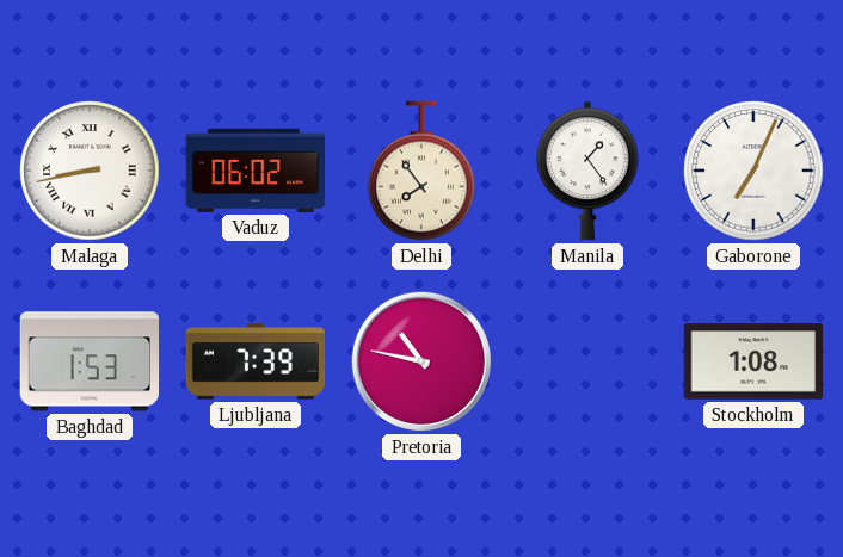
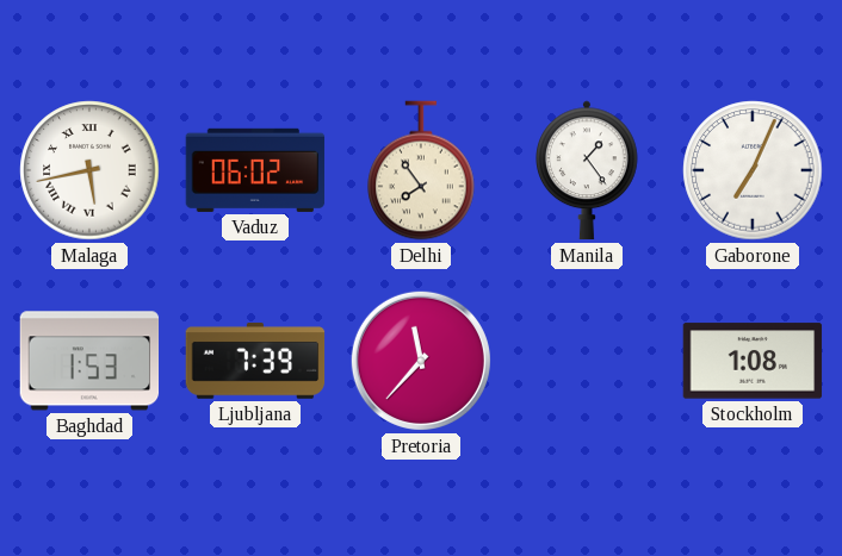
Malaga: 8:43 -> 5:43 (89, 170)
Pretoria: 10:47 -> 11:37 (421, 361)
